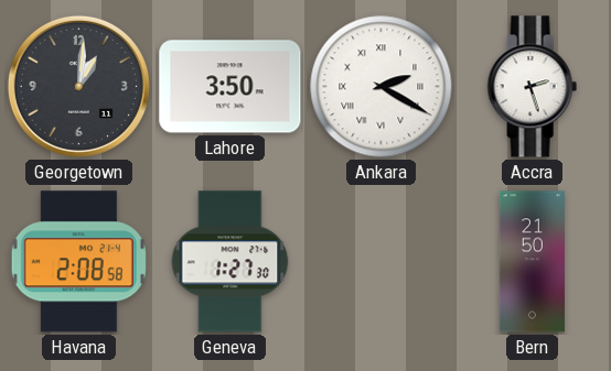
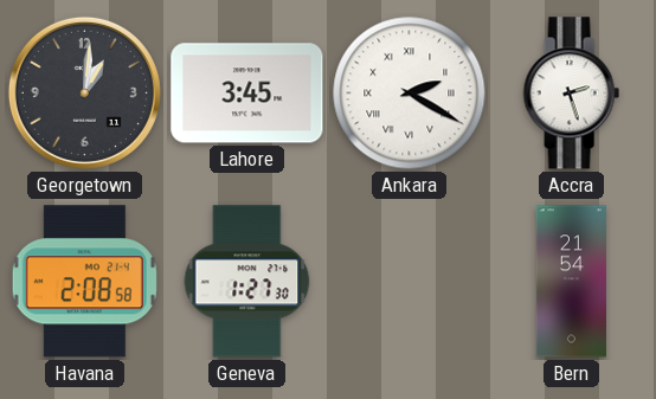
Lahore: 3:50 -> 3:45 (247, 94)
Bern: 21:50 -> 21:54 (571, 282)
